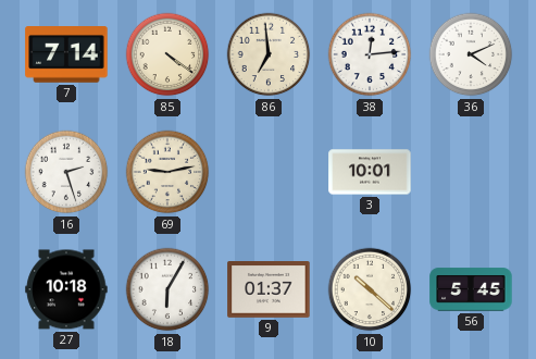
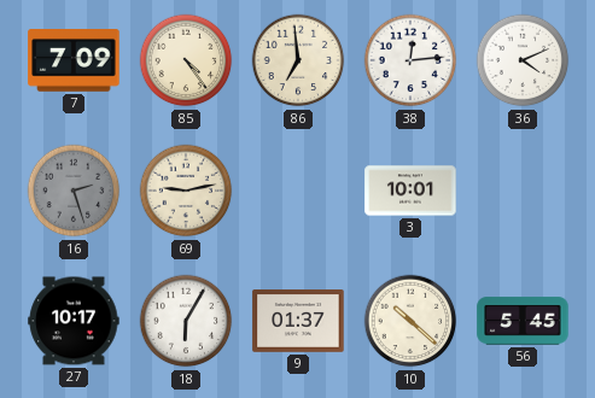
7: 7:14 -> 7:09 (74, 60)
85: 4:21 -> 4:24 (186, 60)
16 dial: white -> grey (74, 191)
27: 10:18 -> 10:17 (74, 321)
